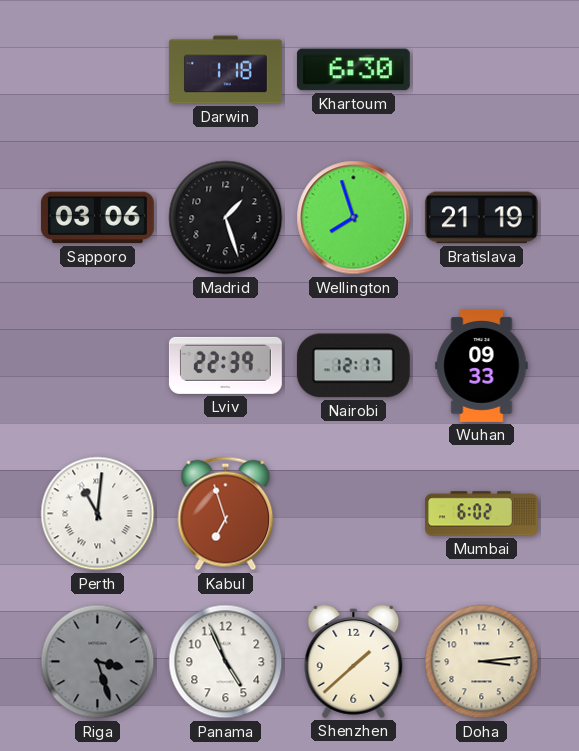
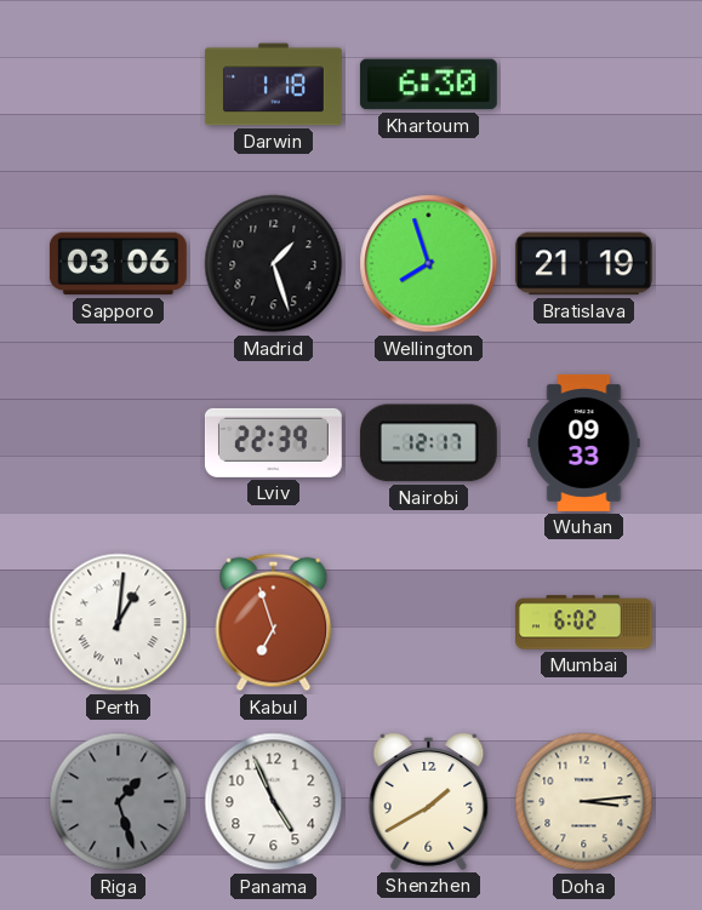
Perth: 11:01 -> 1:01 (119, 623)
Riga: 3:27 -> 1:27 (119, 802)
Shenzhen: 1:38 -> 1:40 (429, 801)
